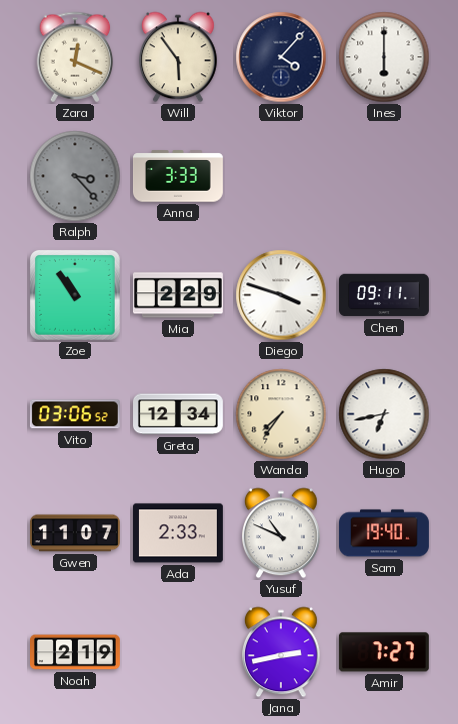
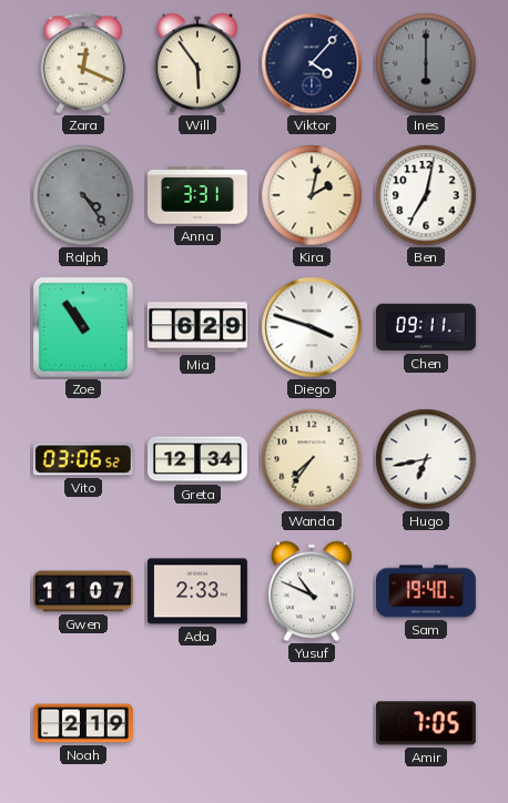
Ines dial: white -> grey (426, 63)
Ralph: 3:23 -> 4:24 (83, 195)
Anna: 3:33 -> 3:31 (197, 195)
Kira: none -> 2:02 (312, 195)
Ben: none -> 7:02 (426, 195)
Mia: 2:29 -> 6:29 (197, 327)
Jana: 2:43 -> none (282, 652)
Amir: 7:27 -> 7:05 (426, 723)
